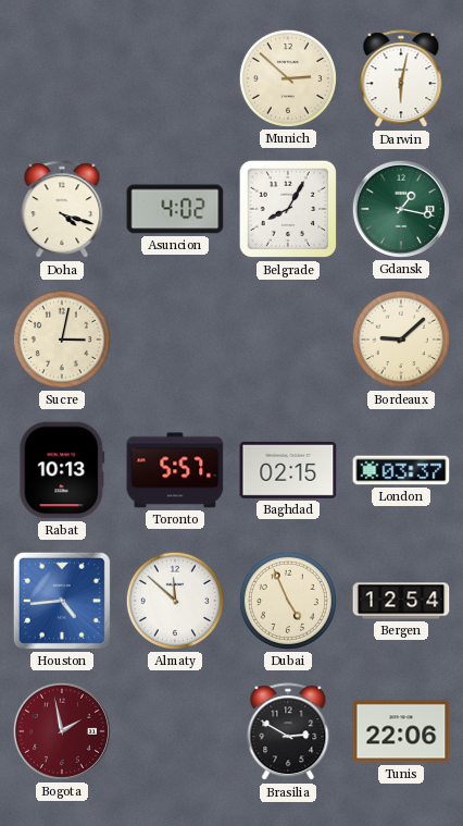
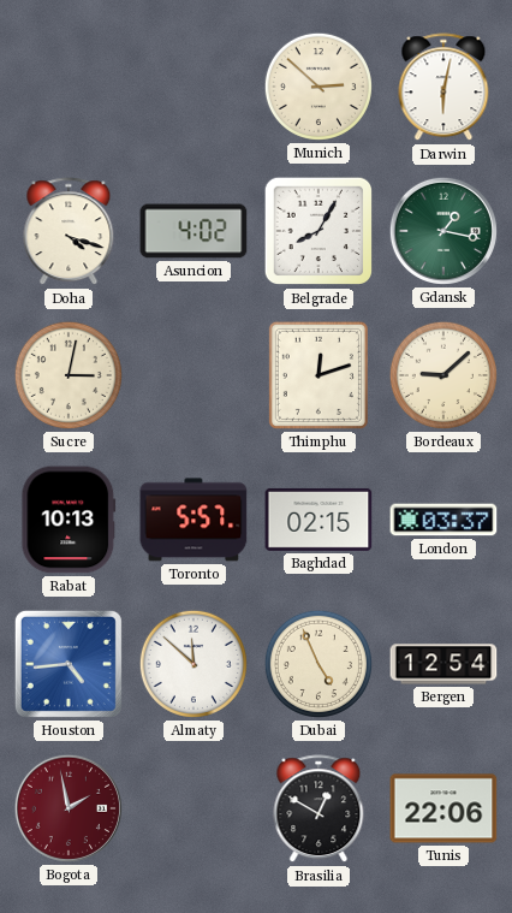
Thimphu: none -> 12:12 (318, 375)
Brasilia: 2:50 -> 12:50 (318, 810)
